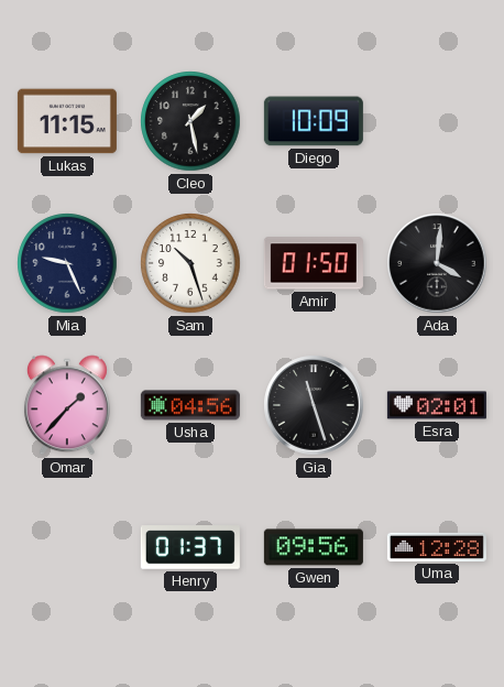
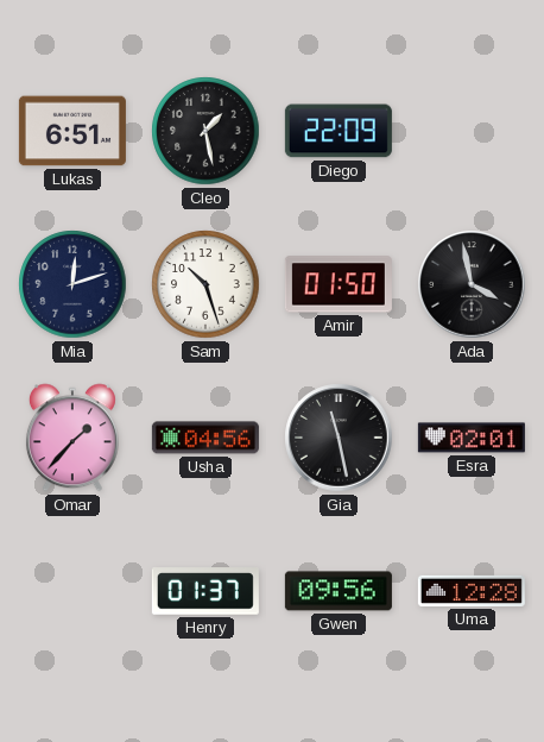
Lukas: 11:15 -> 6:51 (72, 131)
Diego: 10:09 -> 22:09 (339, 131)
Mia: 9:26 -> 12:12 (72, 284)
Ada: 4:01 -> 3:58 (472, 284)
Gia: 11:27 -> 11:28 (339, 438)
